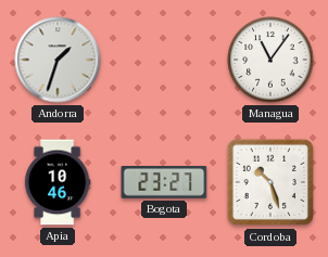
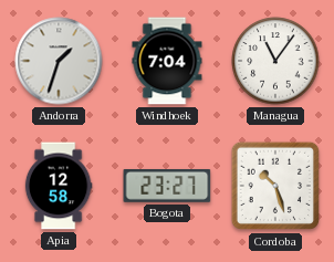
Windhoek: none -> 7:04 (167, 61)
Apia: 10:46 -> 12:58 (59, 186)
